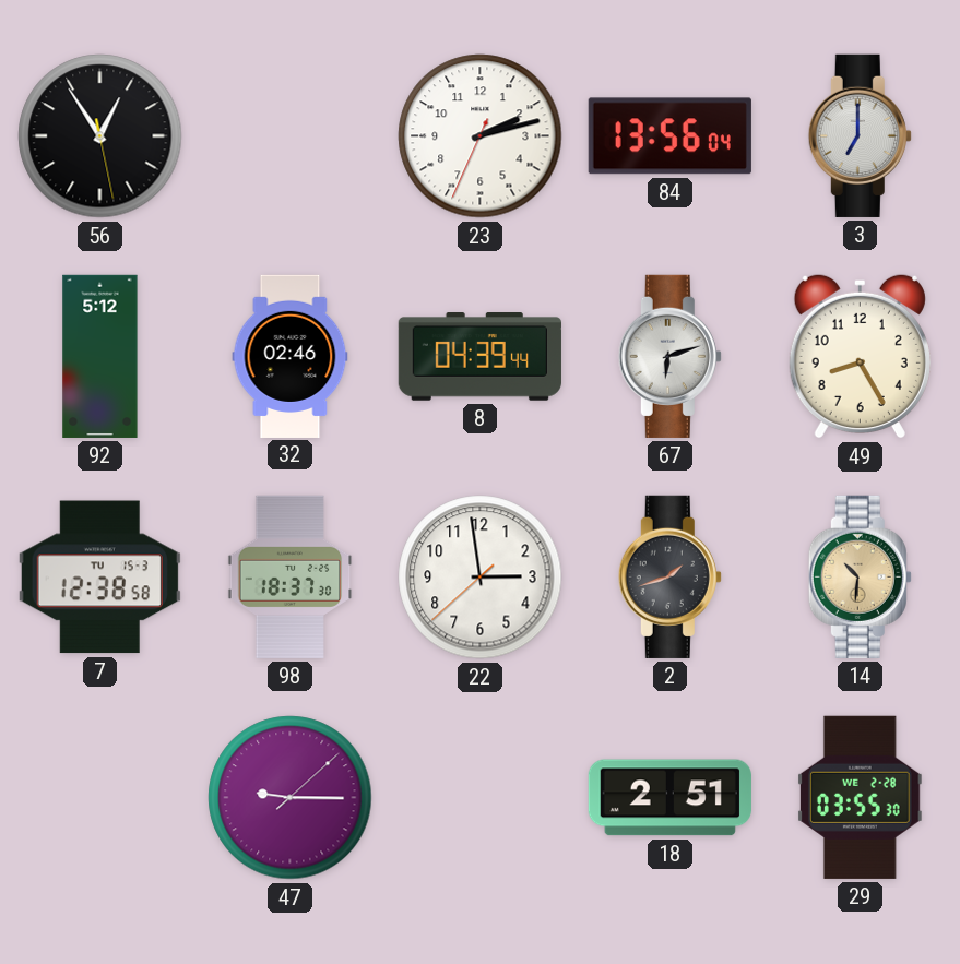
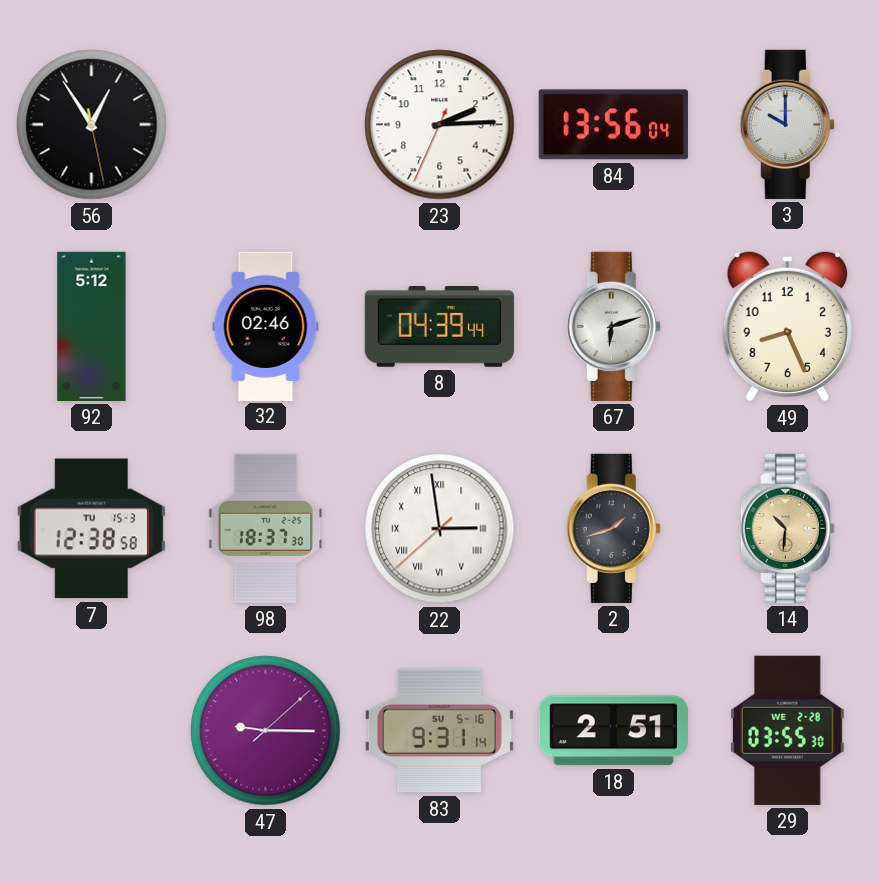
23: 2:12 -> 2:14 (440, 125)
3: 7:00 -> 10:00 (787, 124)
49: 8:25 -> 8:26 (787, 326)
22 numerals: Arabic -> Roman (440, 529)
83: none -> 9:31 (439, 731)
